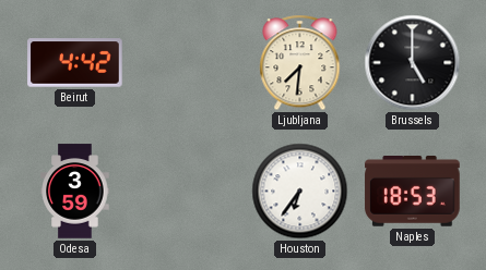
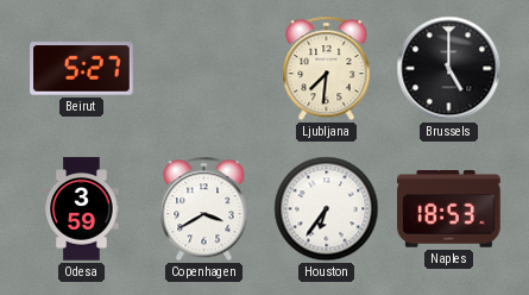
Beirut: 4:42 -> 5:27 (82, 69)
Copenhagen: none -> 3:40 (204, 209)
